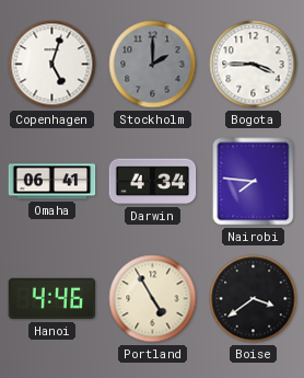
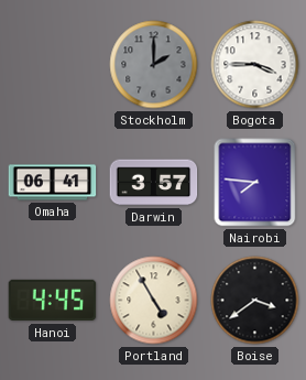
Copenhagen: 5:03 -> none (52, 65)
Darwin: 4:34 -> 3:57 (154, 183)
Hanoi: 4:46 -> 4:45 (53, 301)
